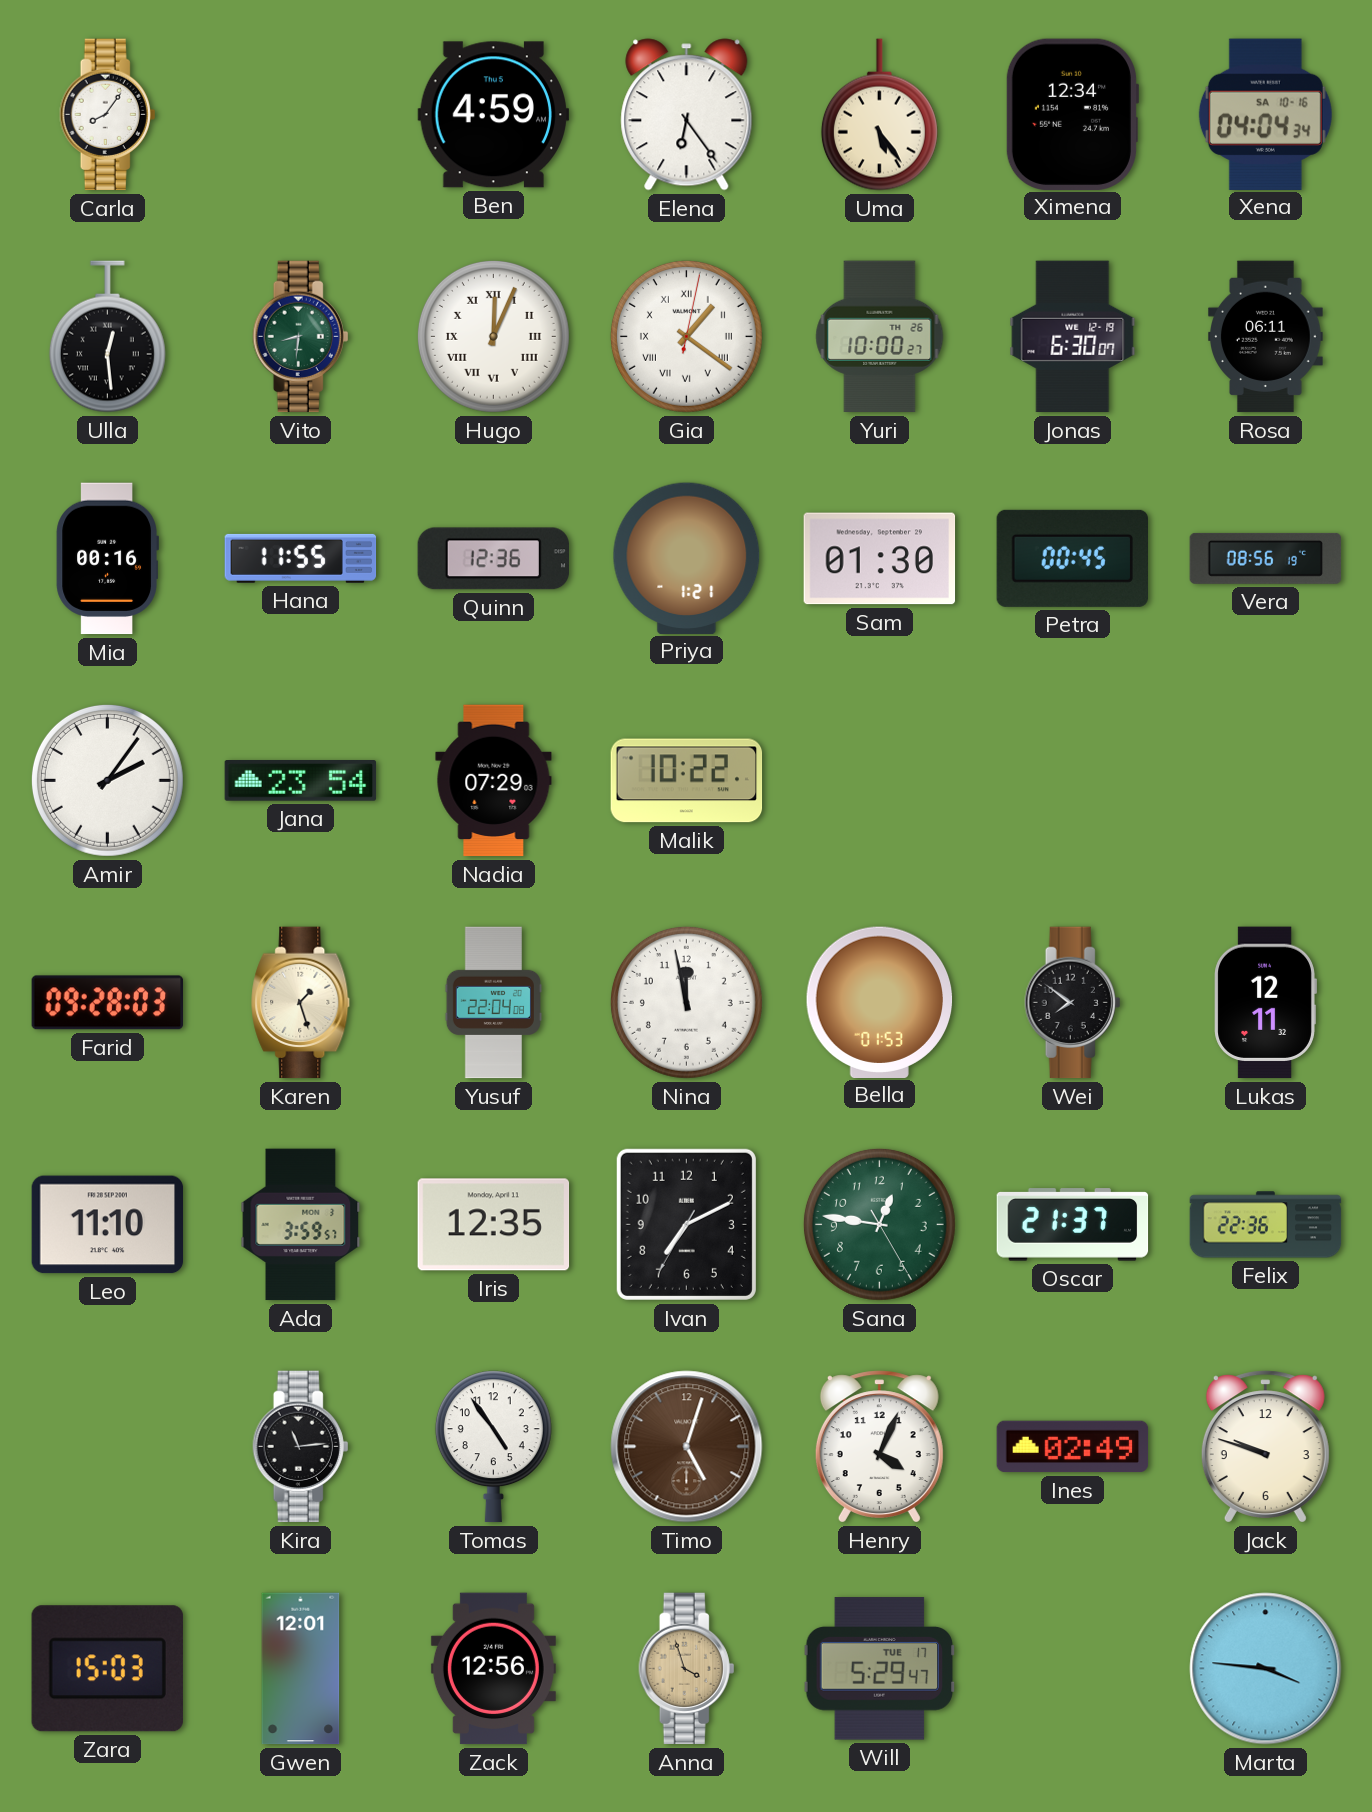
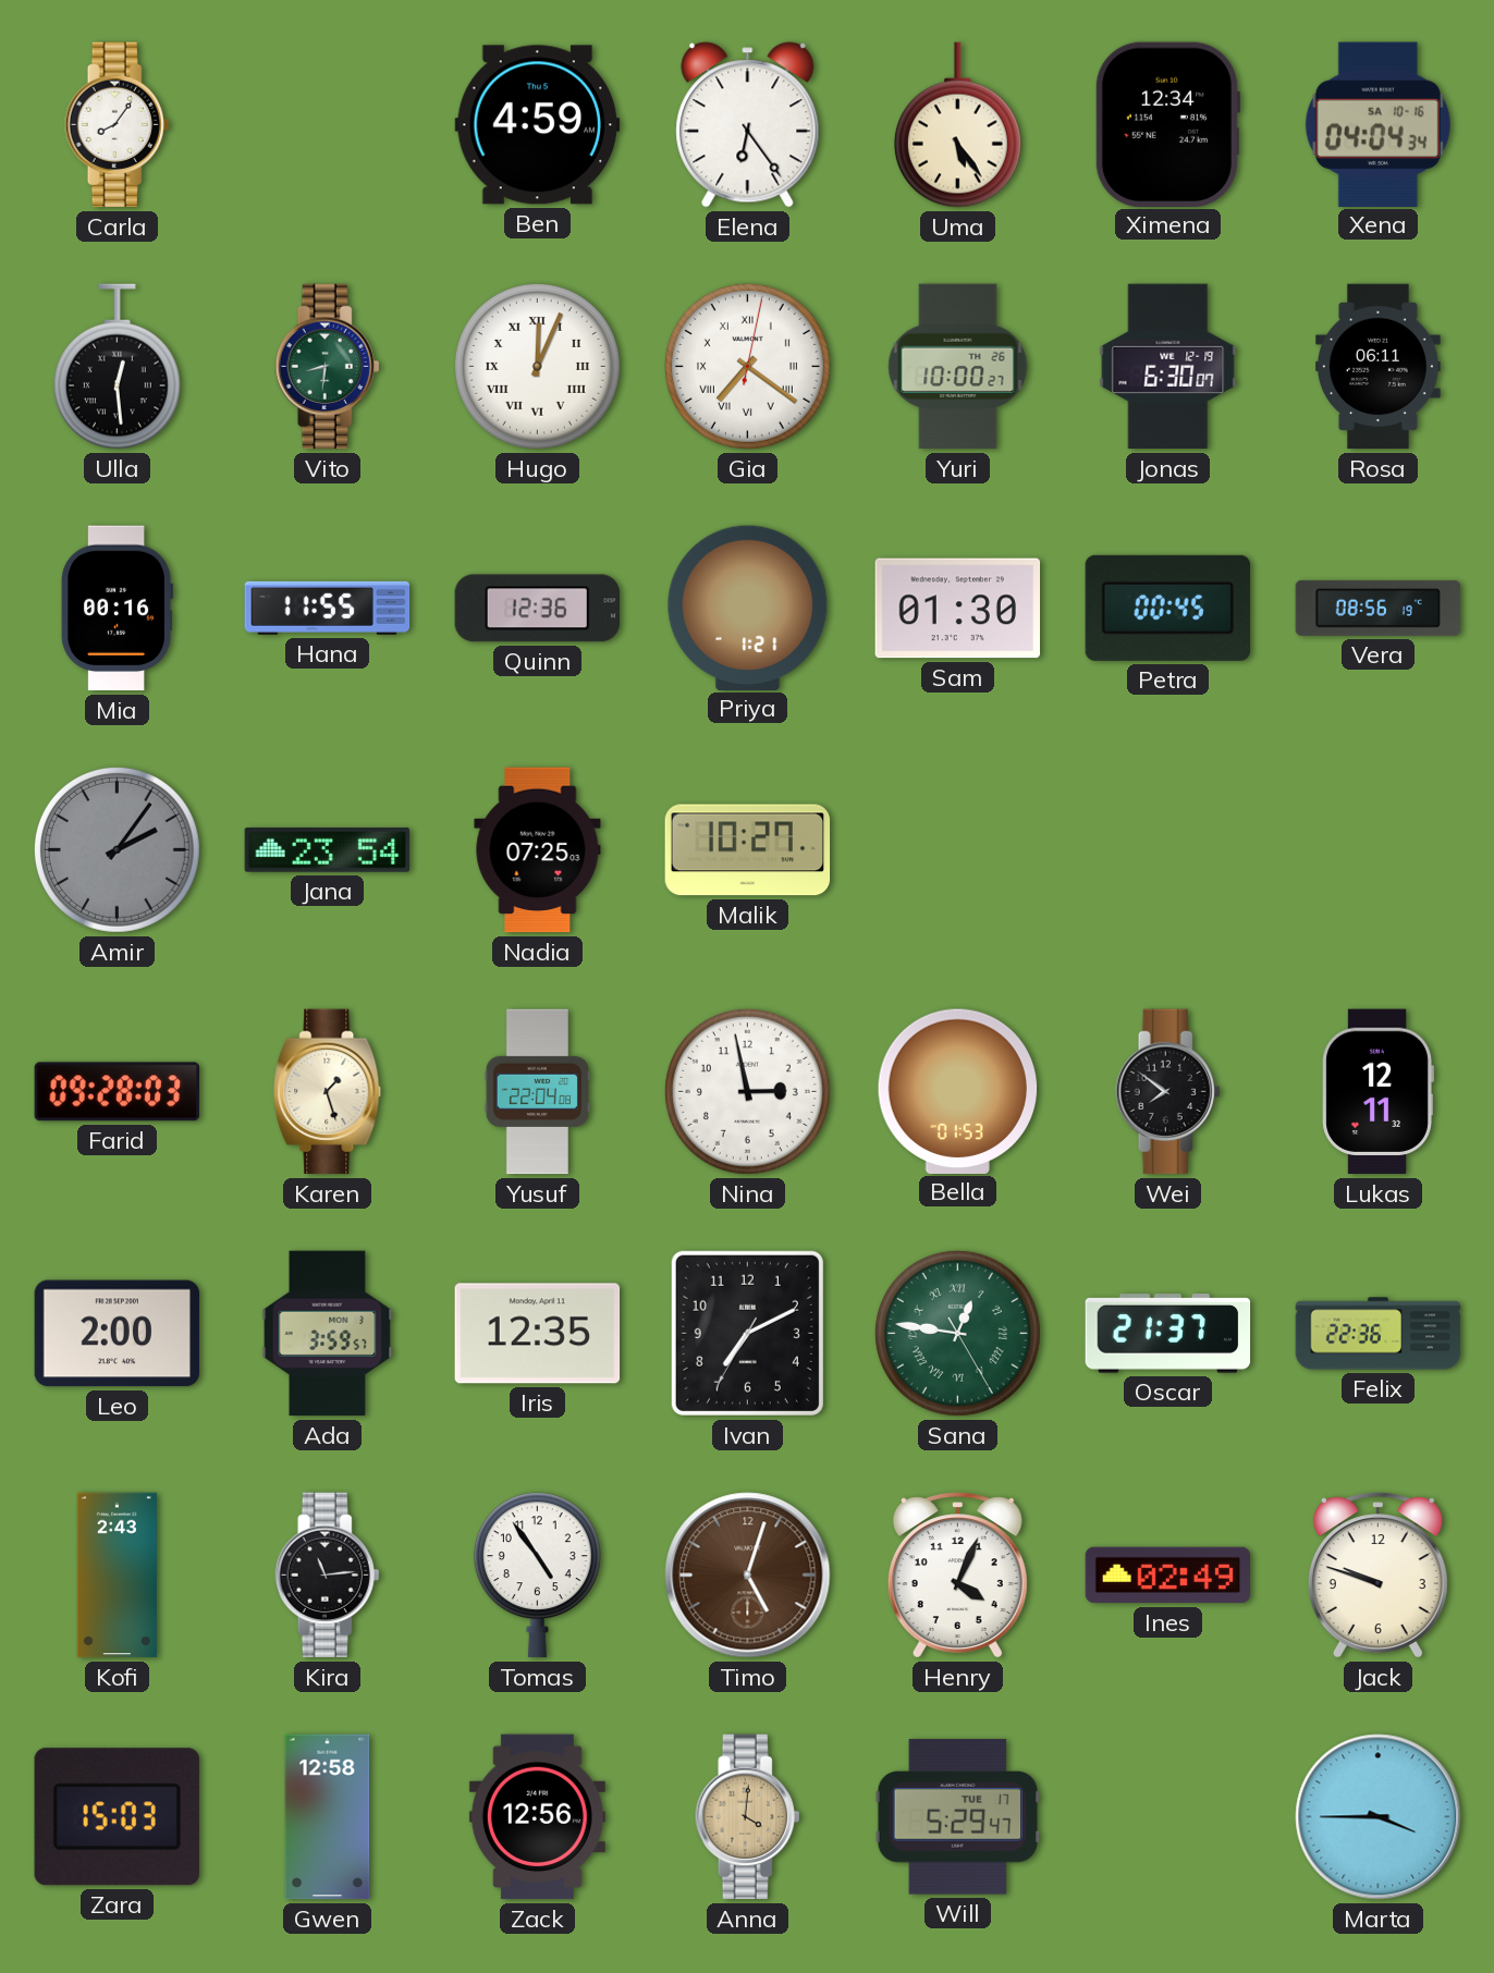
Gia: 1:21 -> 7:21 (747, 366)
Amir dial: white -> grey (117, 849)
Nadia: 07:29 -> 07:25 (538, 850)
Malik: 10:22 -> 10:27 (748, 850)
Nina: 11:58 -> 2:58 (747, 1091)
Leo: 11:10 -> 2:00 (118, 1334)
Sana numerals: Arabic -> Roman (957, 1333)
Kofi: none -> 2:43 (117, 1576)
Gwen: 12:01 -> 12:58 (328, 1817)
Anna: 3:57 -> 4:01 (748, 1817)
Marta: 3:46 -> 3:45 (1379, 1817)
